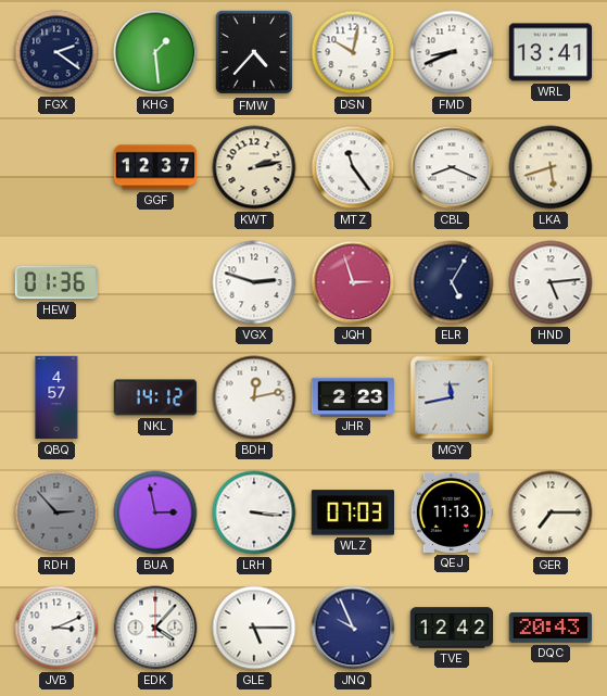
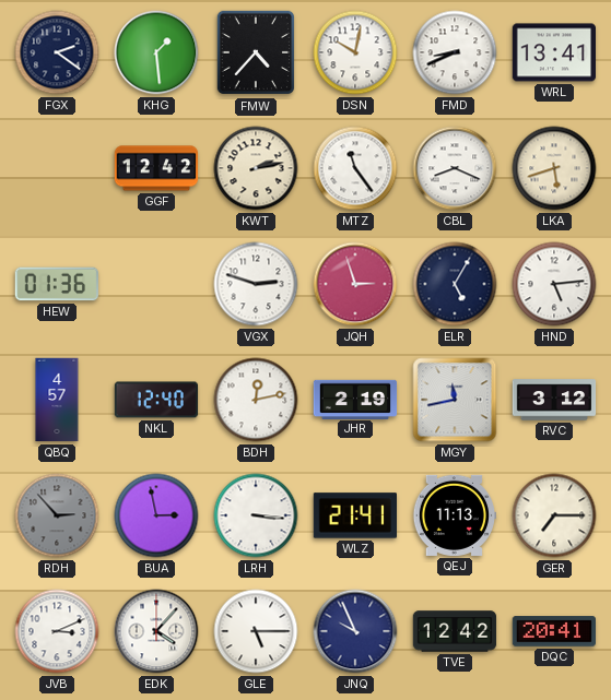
GGF: 12:37 -> 12:42 (156, 168)
NKL: 14:12 -> 12:40 (156, 400)
JHR: 2:23 -> 2:19 (355, 399)
RVC: none -> 3:12 (554, 400)
WLZ: 07:03 -> 21:41 (354, 515)
DQC: 20:43 -> 20:41 (554, 631)
